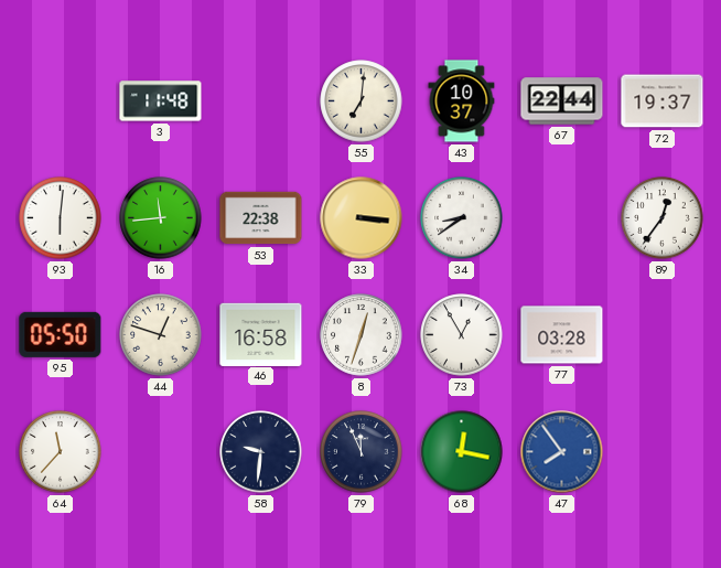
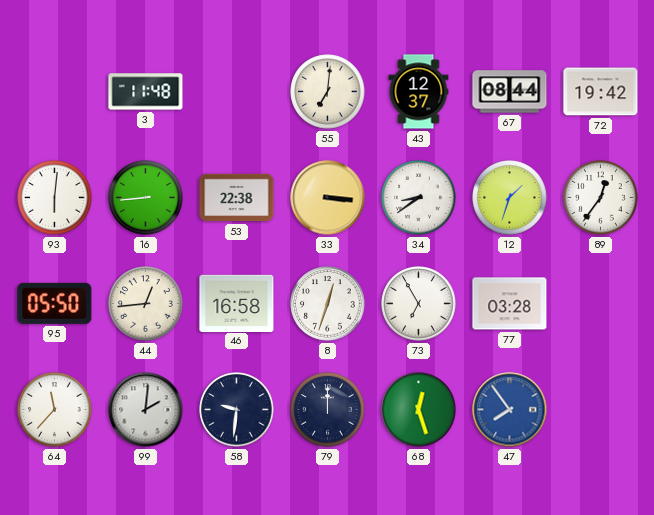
43: 10:37 -> 12:37 (419, 92)
67: 22:44 -> 08:44 (510, 92)
72: 19:37 -> 19:42 (601, 92)
16: 11:44 -> 8:44 (146, 198)
12: none -> 1:33 (510, 198)
44: 12:48 -> 12:44 (146, 304)
73: 12:55 -> 6:55 (419, 304)
99: none -> 2:01 (146, 410)
79: 11:56 -> 12:00 (328, 410)
68: 12:17 -> 12:27 (419, 410)
